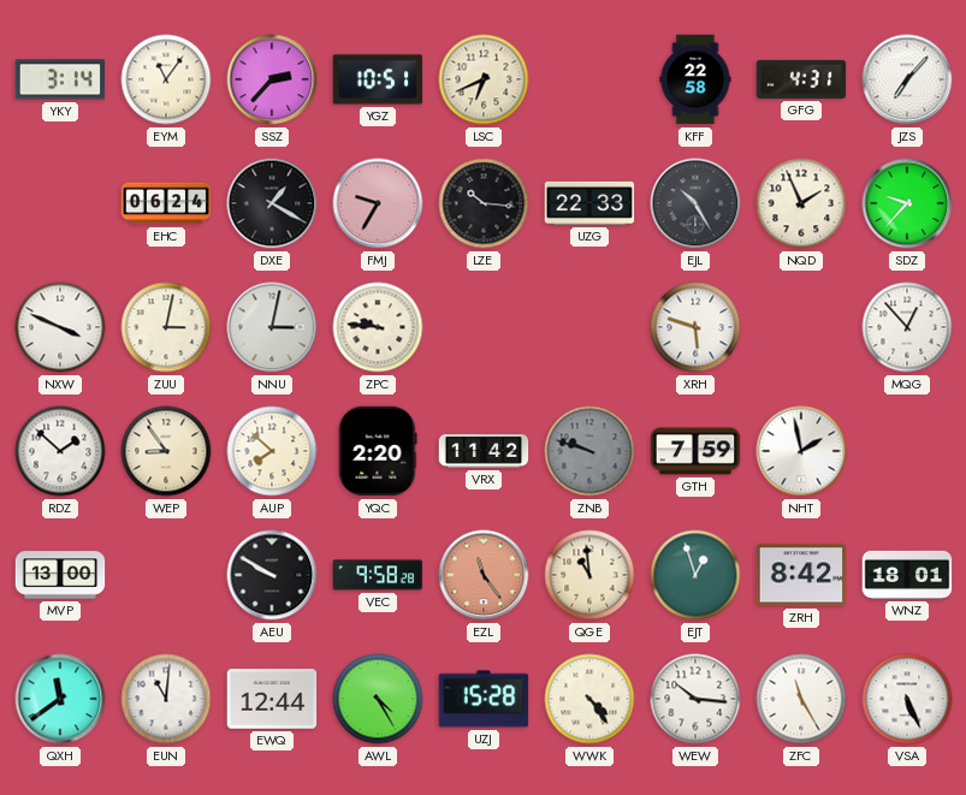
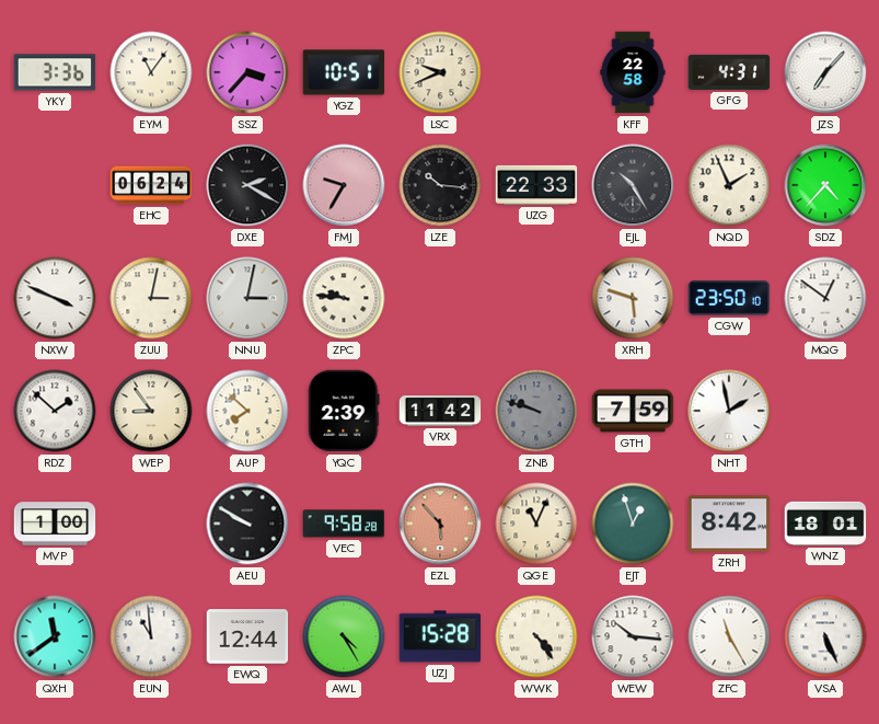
YKY: 3:14 -> 3:36 (55, 72)
SSZ: 2:37 -> 3:37 (247, 72)
LSC: 6:41 -> 9:41 (440, 72)
DXE: 1:20 -> 2:20 (247, 185)
SDZ: 9:37 -> 4:37 (825, 185)
CGW: none -> 23:50 (729, 298)
MQG: 12:53 -> 12:51 (825, 298)
YQC: 2:20 -> 2:39 (344, 411)
MVP: 13:00 -> 1:00 (55, 524)
EZL: 11:24 -> 5:53 (440, 524)
QGE: 10:59 -> 11:04 (536, 524)
EUN: 11:01 -> 10:59 (151, 636)
